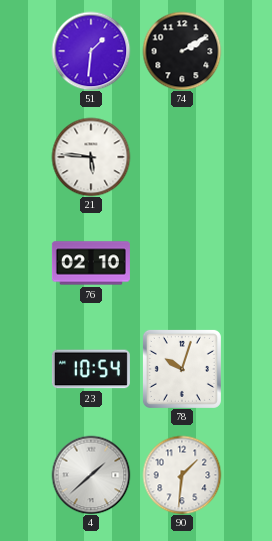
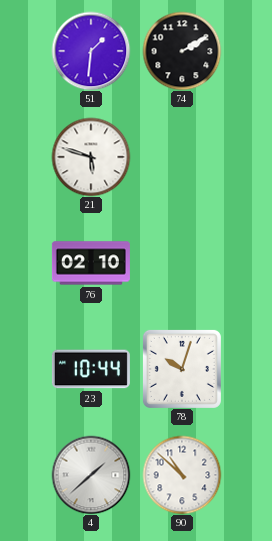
21: 5:46 -> 5:48 (91, 157)
23: 10:54 -> 10:44 (91, 369)
90: 1:31 -> 10:52 (182, 475)
